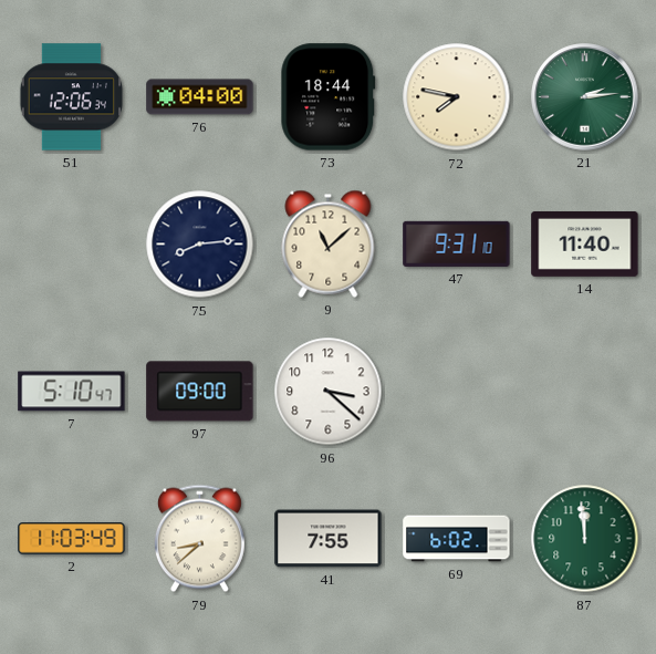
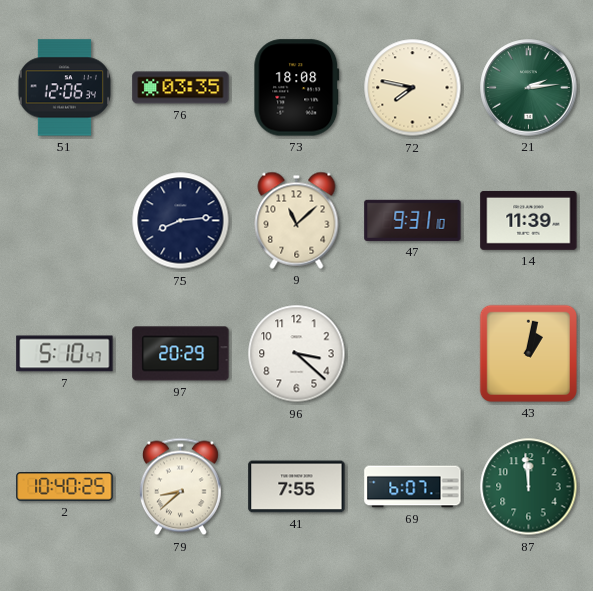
76: 04:00 -> 03:35 (181, 88)
73: 18:44 -> 18:08 (297, 88)
14: 11:40 -> 11:39 (529, 220)
97: 09:00 -> 20:29 (181, 354)
43: none -> 1:02 (528, 353)
2: 11:03 -> 10:40 (65, 487)
69: 6:02 -> 6:07 (413, 487)
